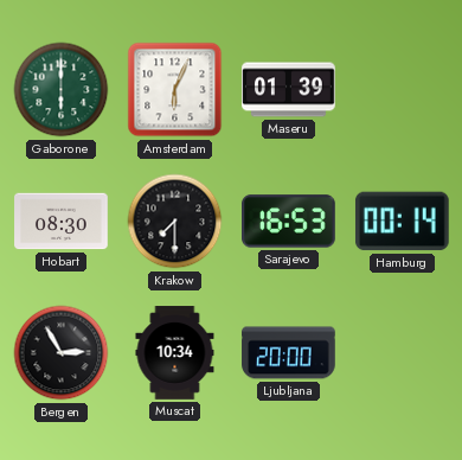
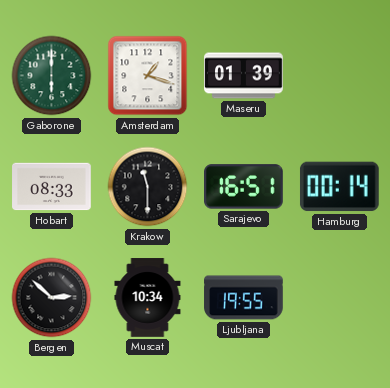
Amsterdam: 6:04 -> 1:18 (148, 76)
Hobart: 08:30 -> 08:33 (52, 187)
Krakow: 7:30 -> 11:30 (148, 187)
Sarajevo: 16:53 -> 16:51 (244, 187)
Bergen: 2:55 -> 2:52 (52, 298)
Ljubljana: 20:00 -> 19:55 (244, 298)
